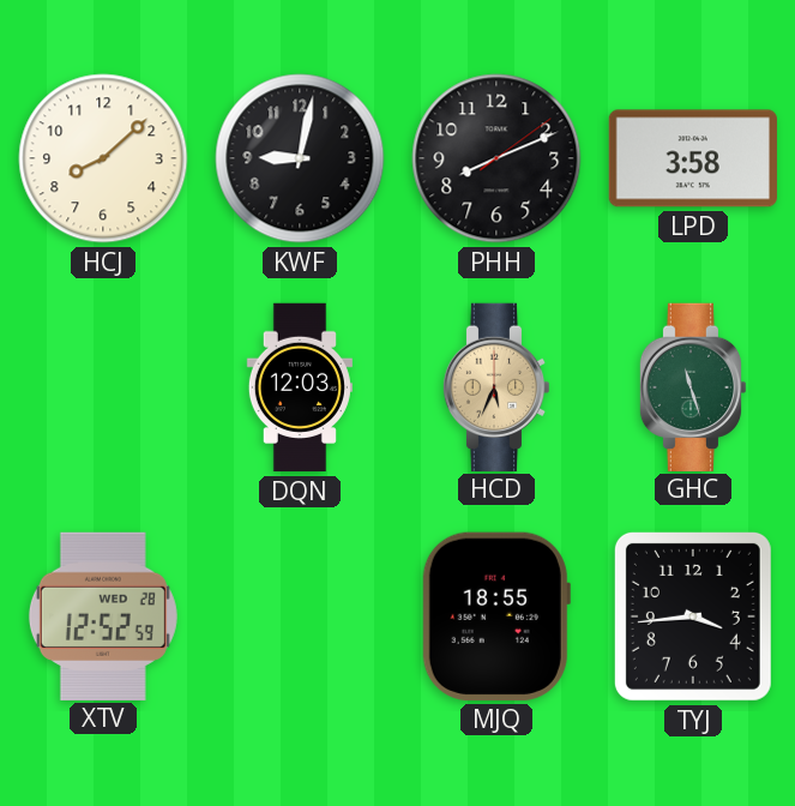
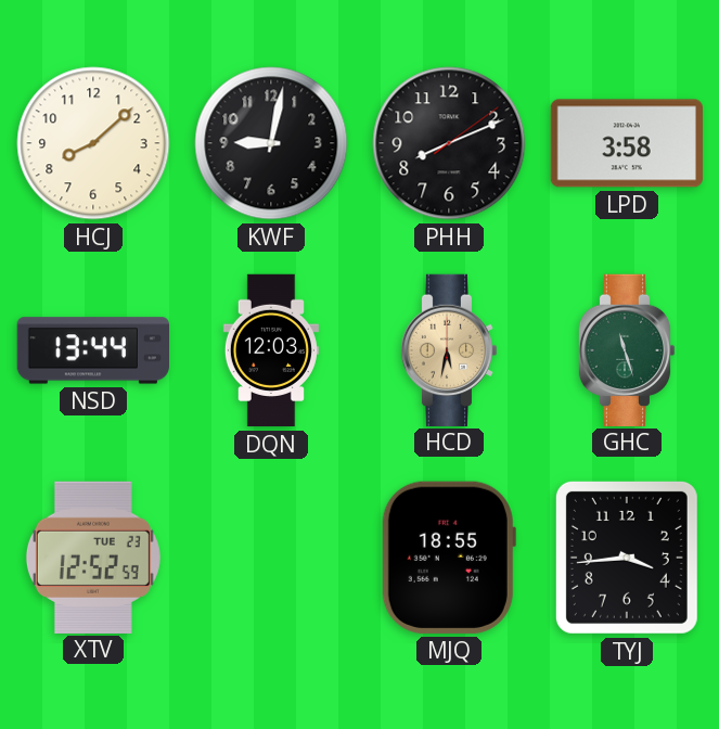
NSD: none -> 13:44 (92, 350)
HCD: 5:34 -> 5:32 (449, 349)
XTV date: WED 28 -> TUE 23 (93, 557)
